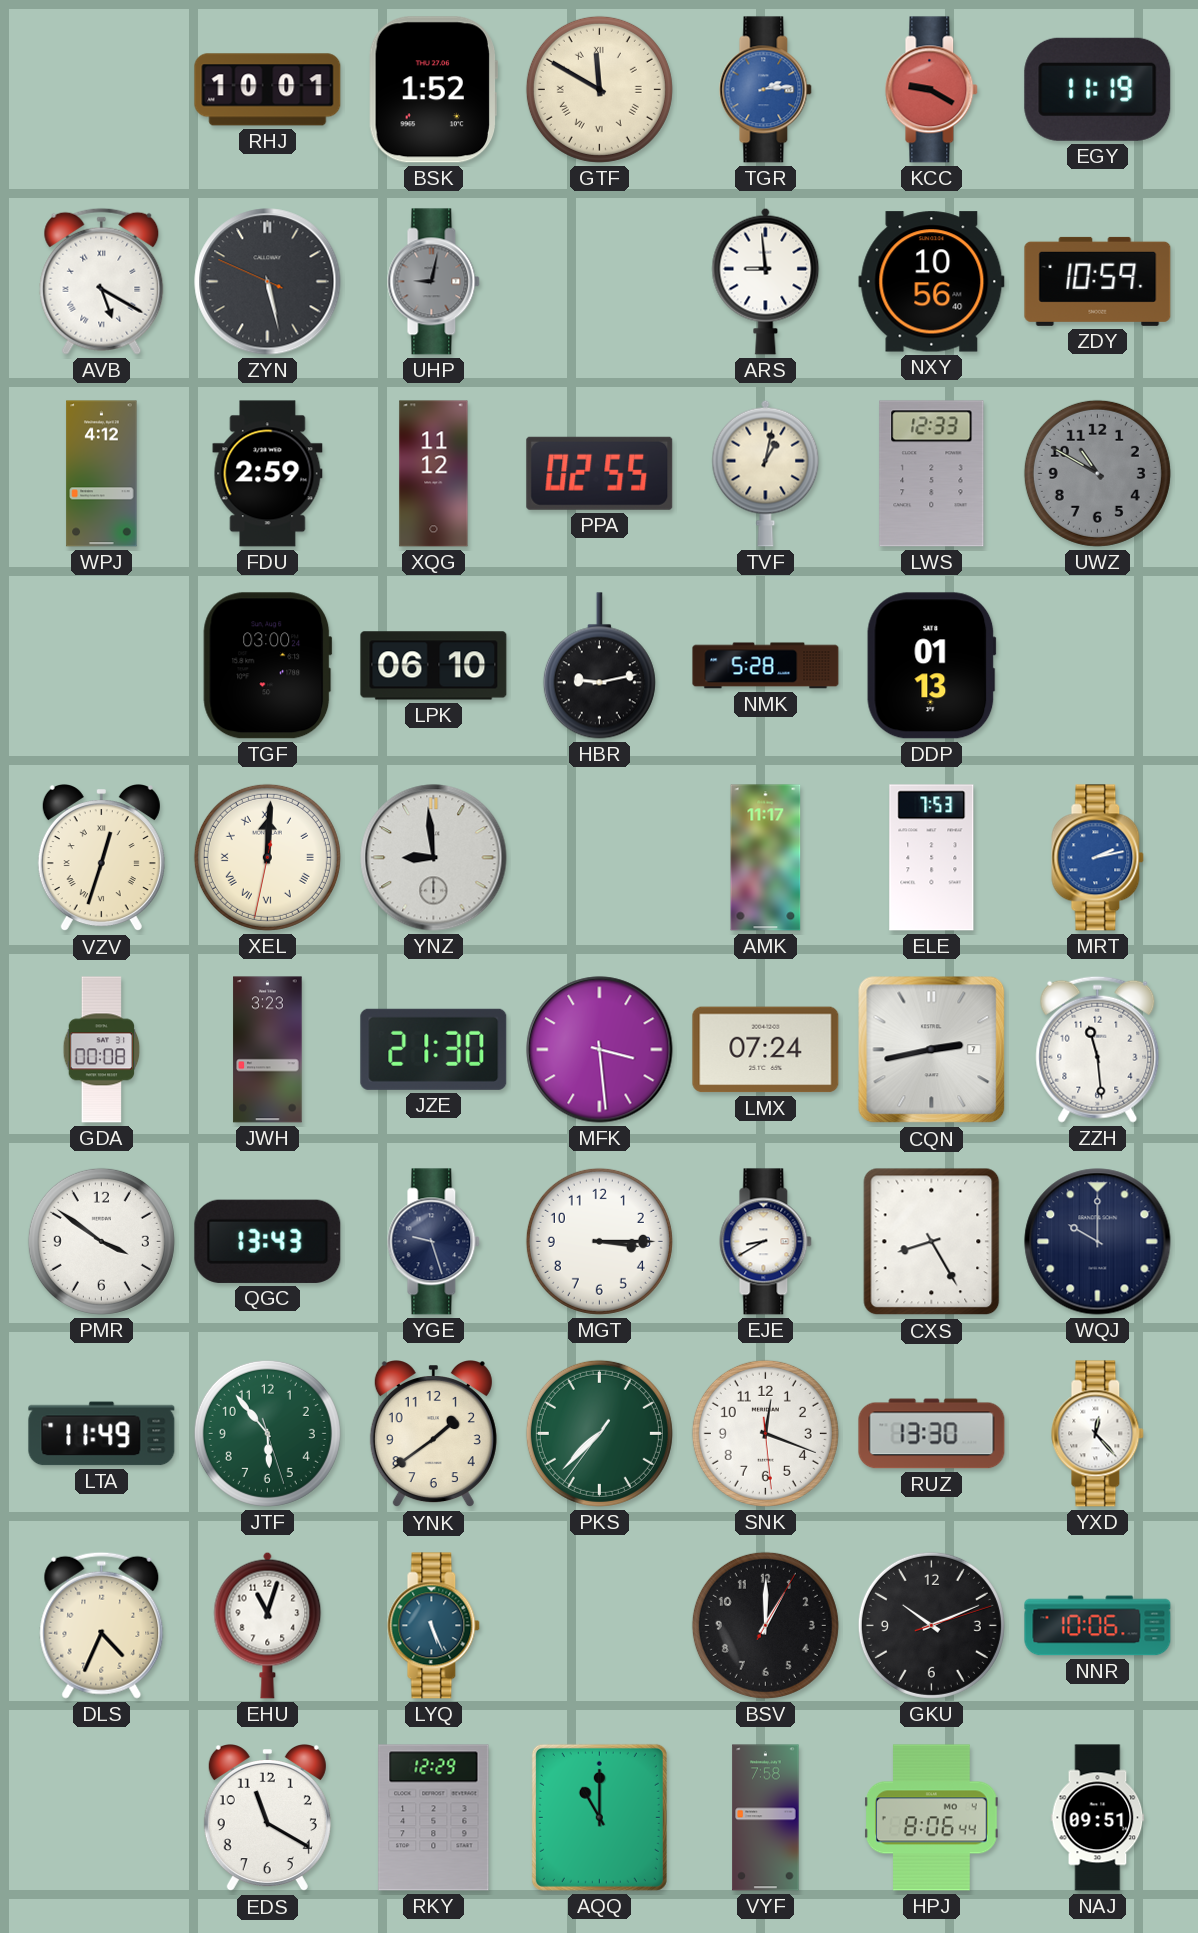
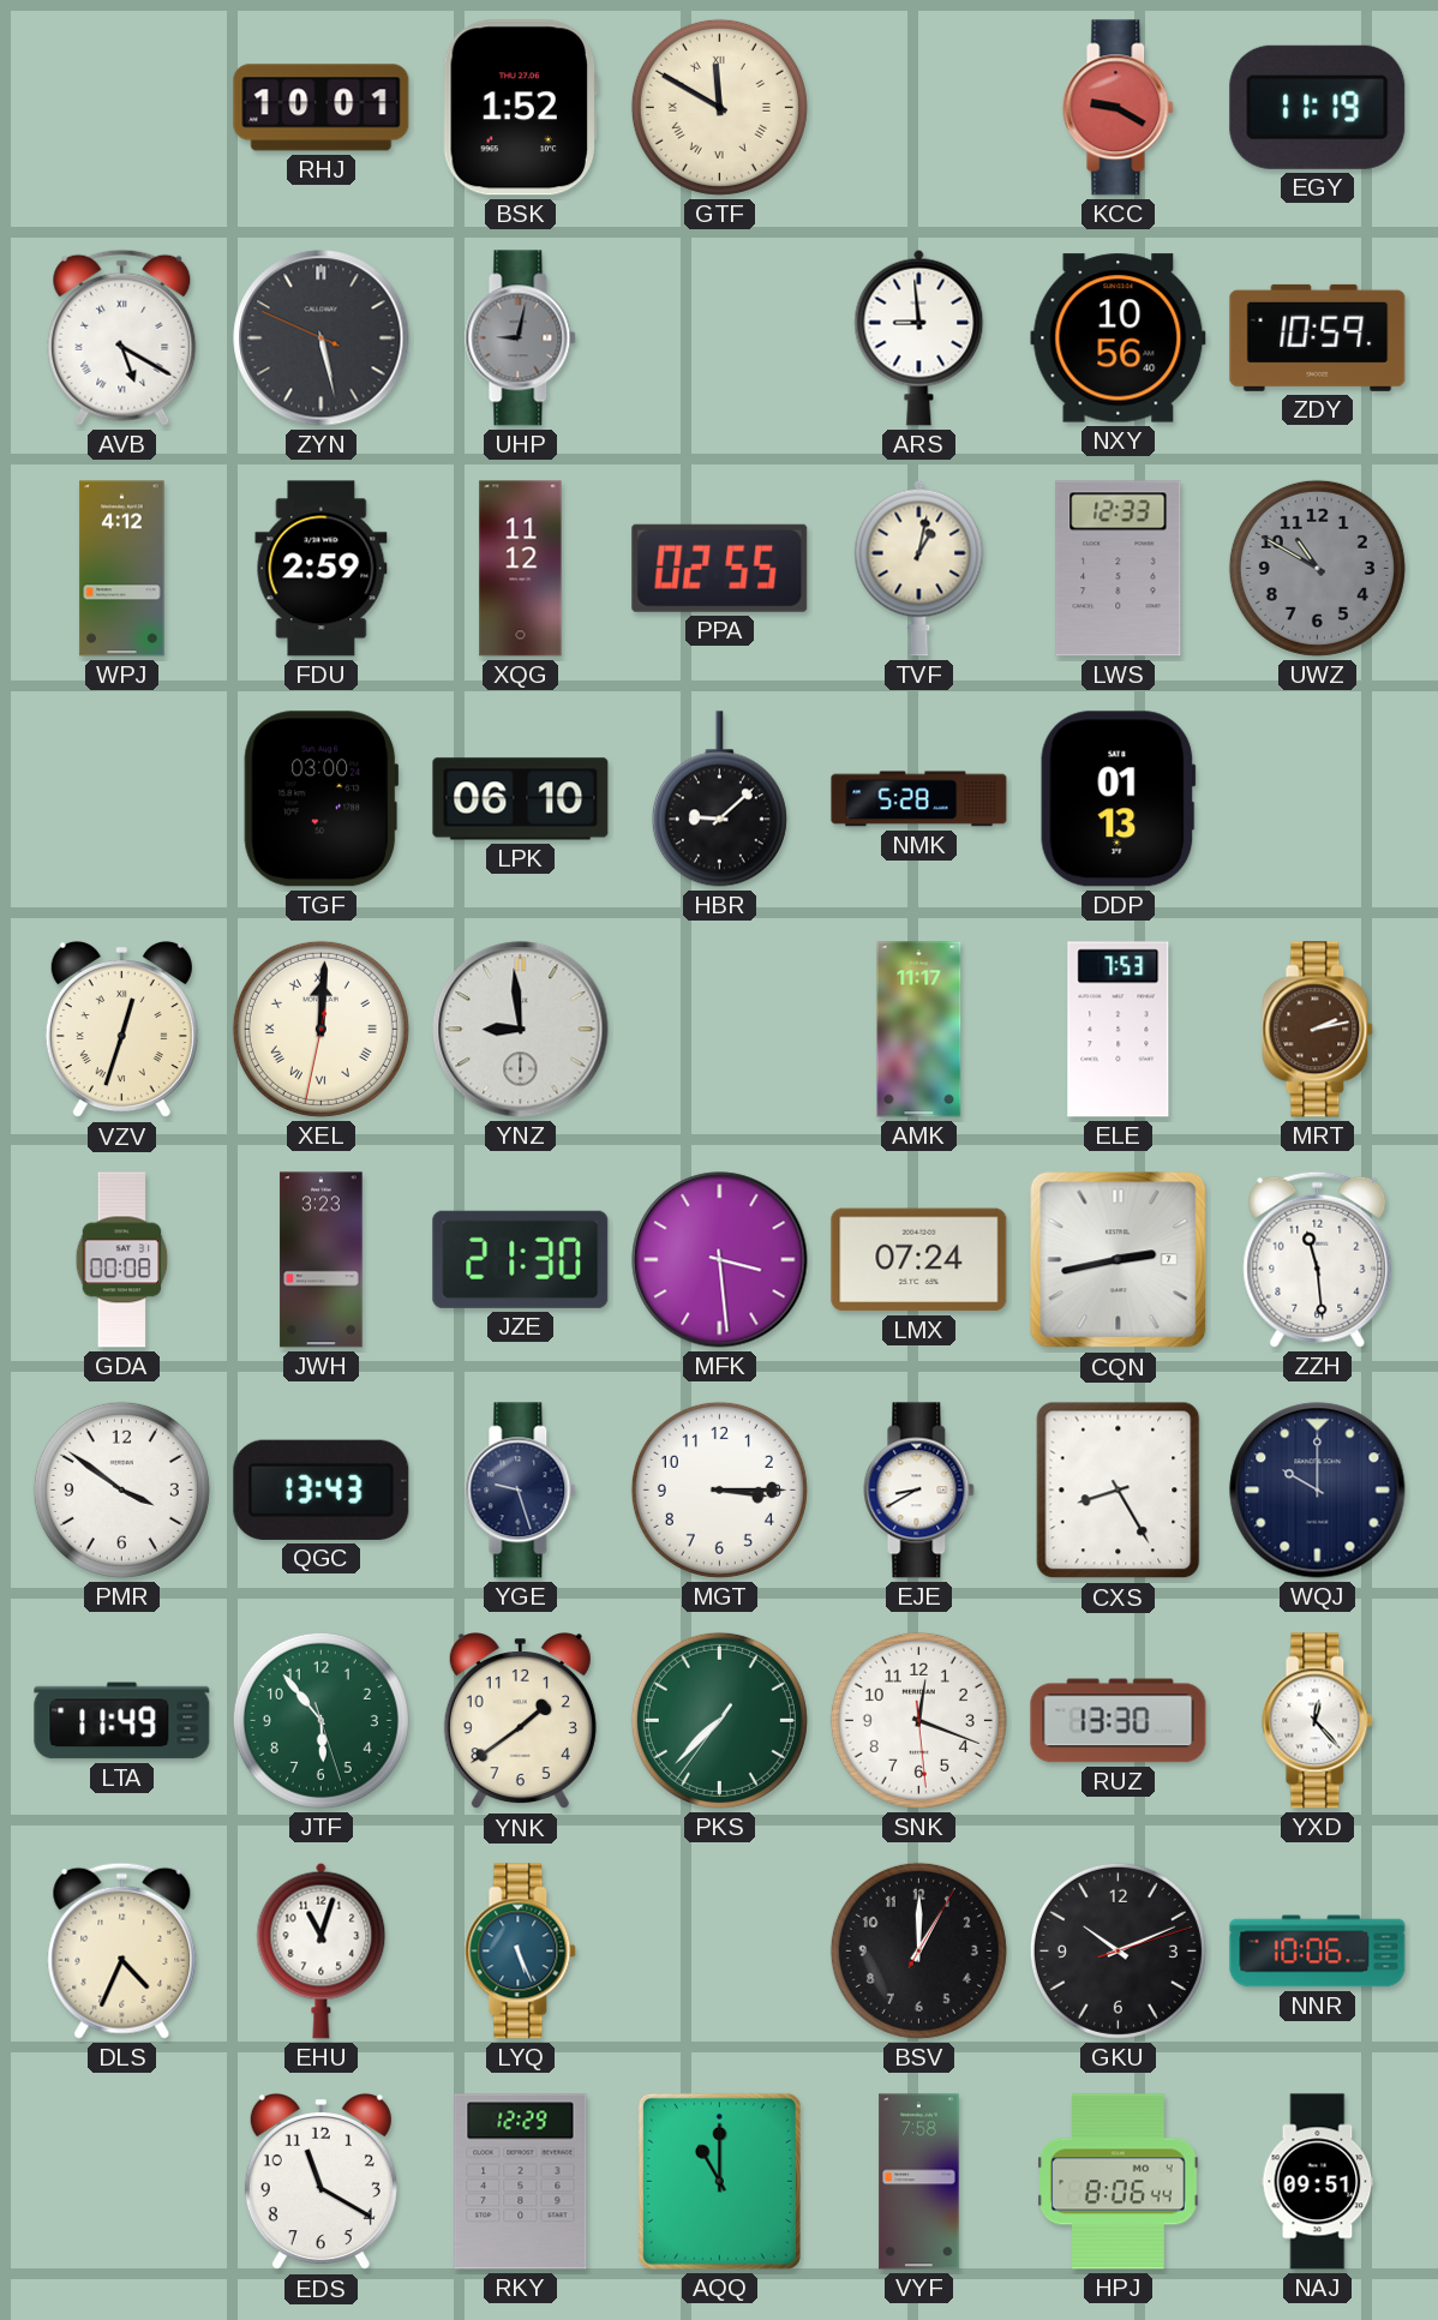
TGR: 2:14 -> none (766, 90)
HBR: 9:13 -> 9:08 (719, 799)
MRT dial: blue -> brown (1318, 1030)
